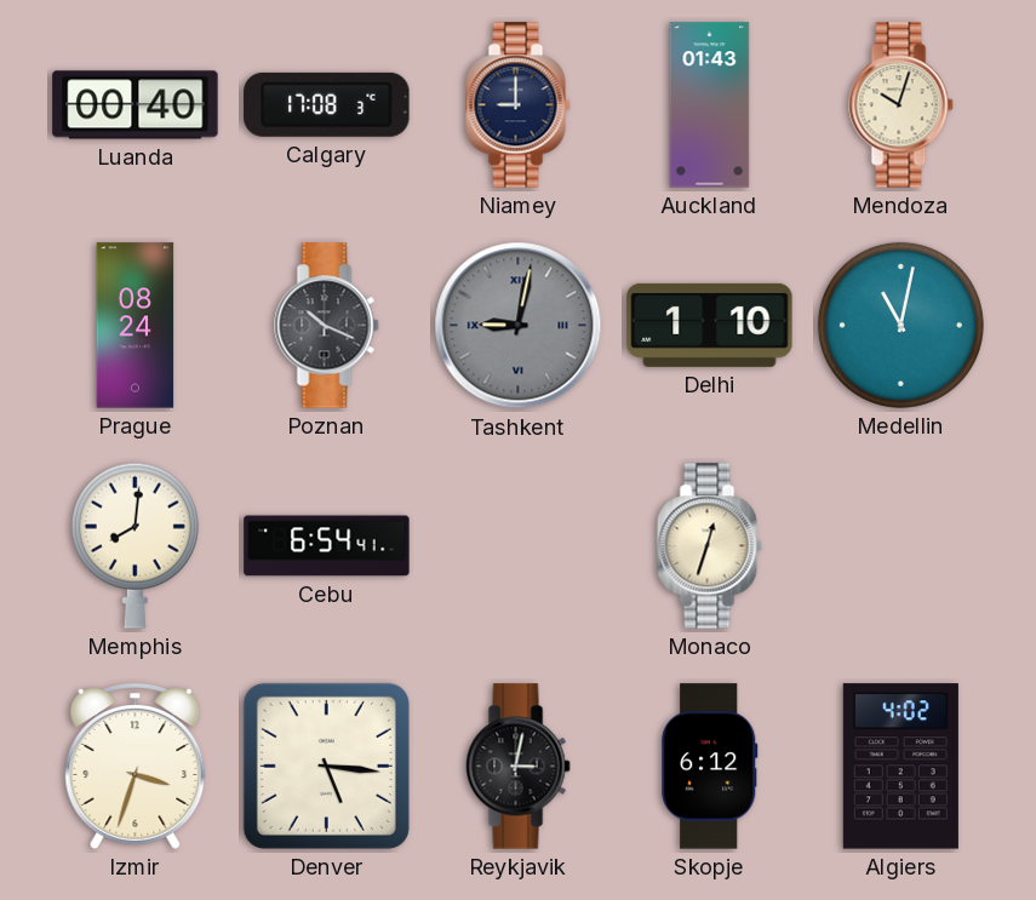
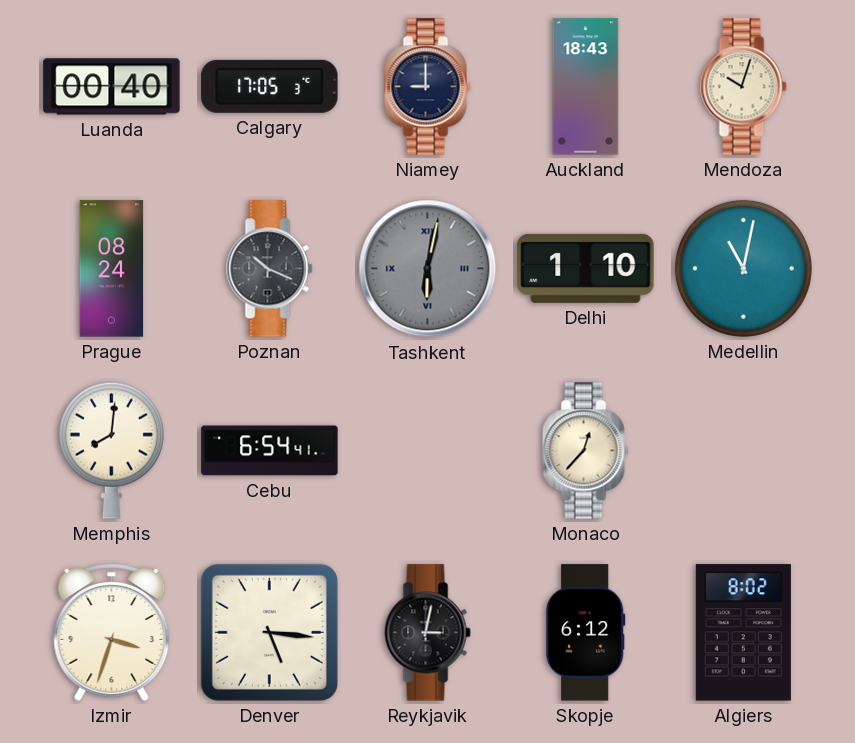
Calgary: 17:08 -> 17:05 (270, 86)
Auckland: 01:43 -> 18:43 (586, 87)
Tashkent: 9:02 -> 6:02 (428, 269)
Monaco: 12:33 -> 12:37 (586, 451)
Algiers: 4:02 -> 8:02 (743, 633)
